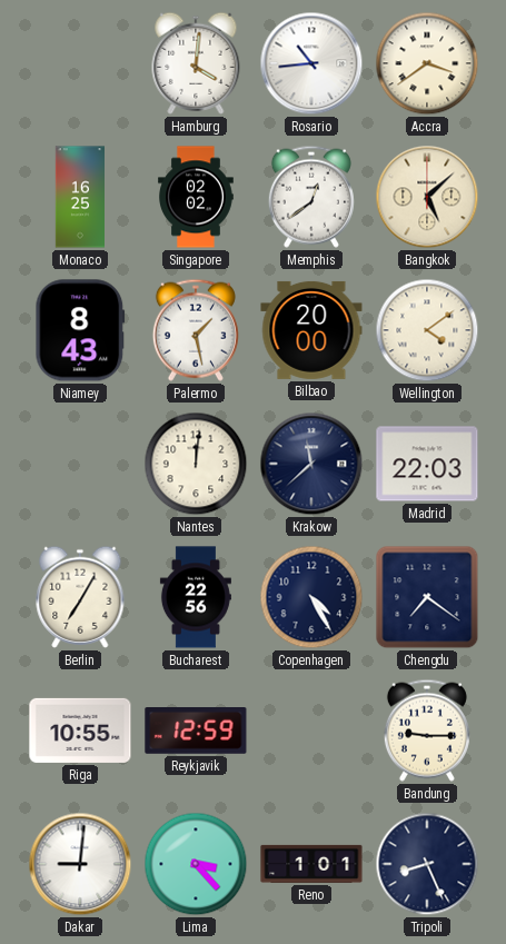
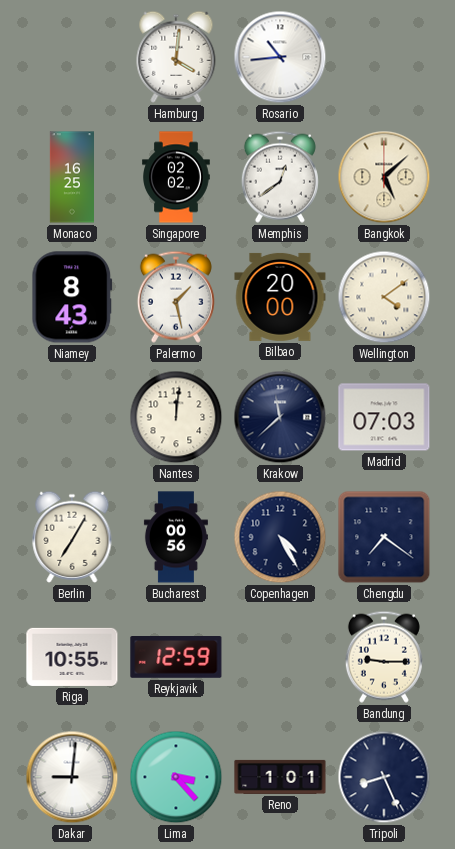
Accra: 3:39 -> none (427, 63)
Madrid: 22:03 -> 07:03 (384, 417)
Bucharest: 22:56 -> 00:56 (176, 537)
